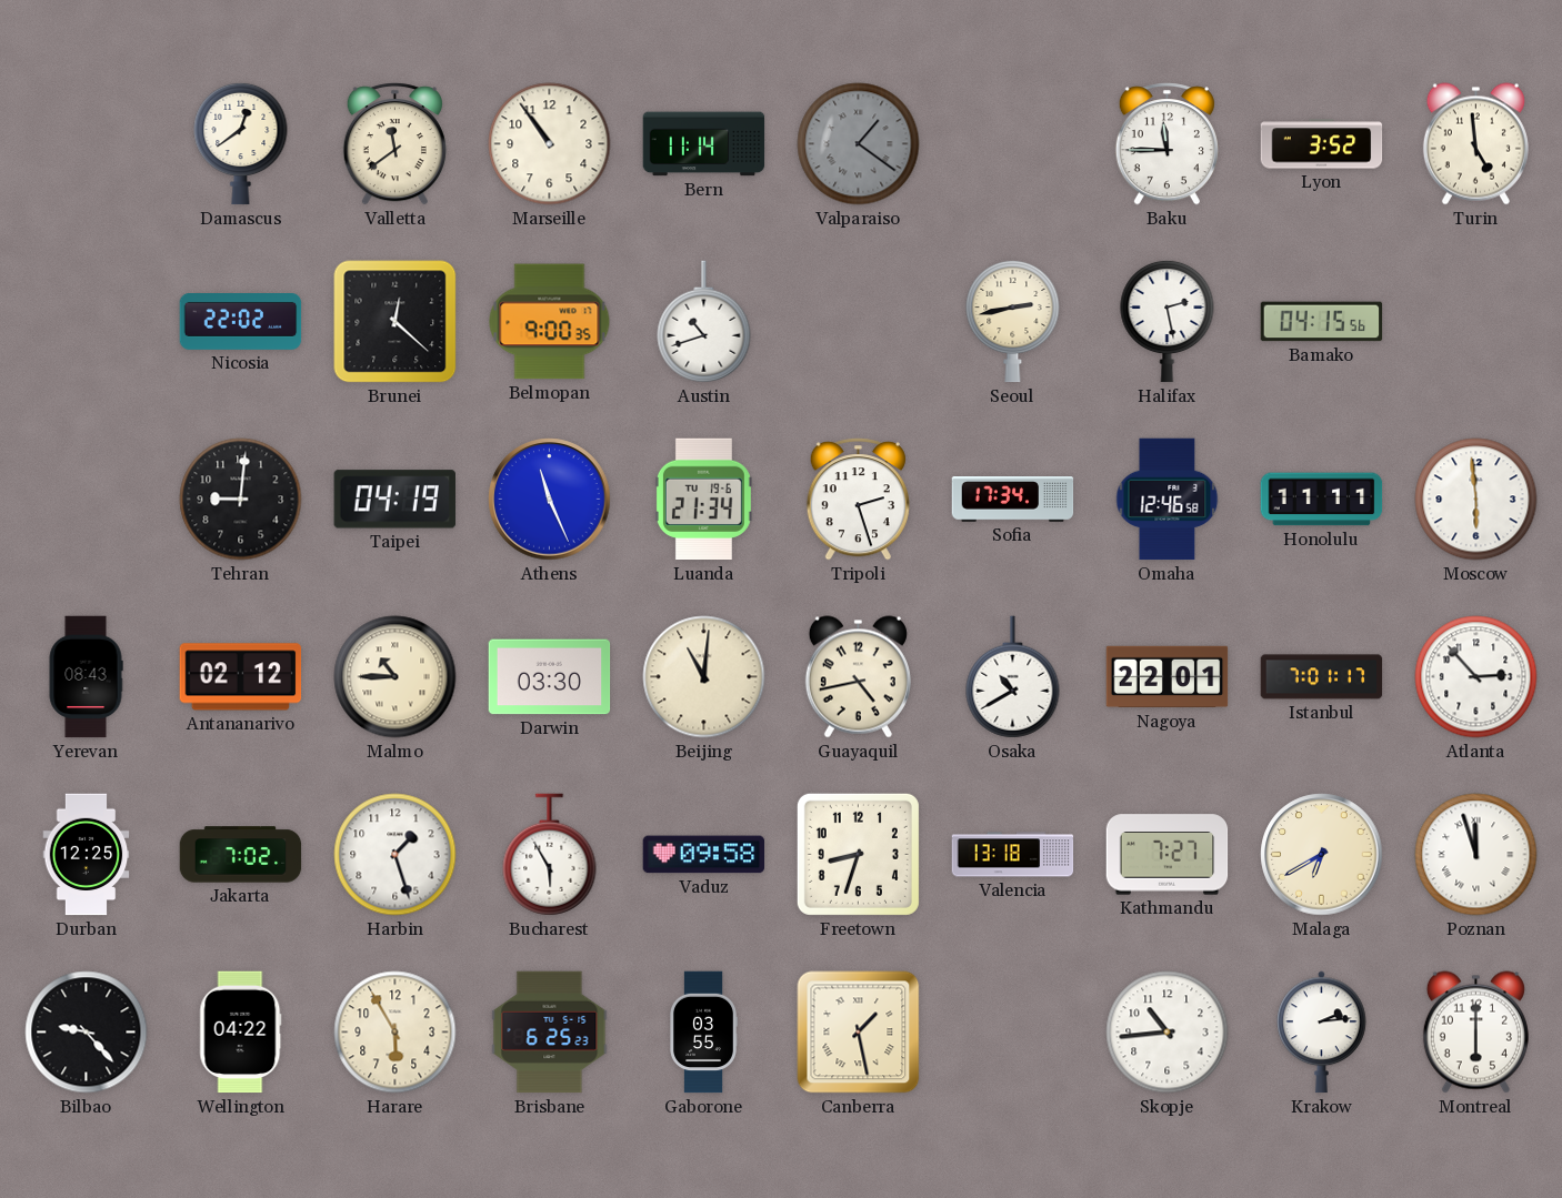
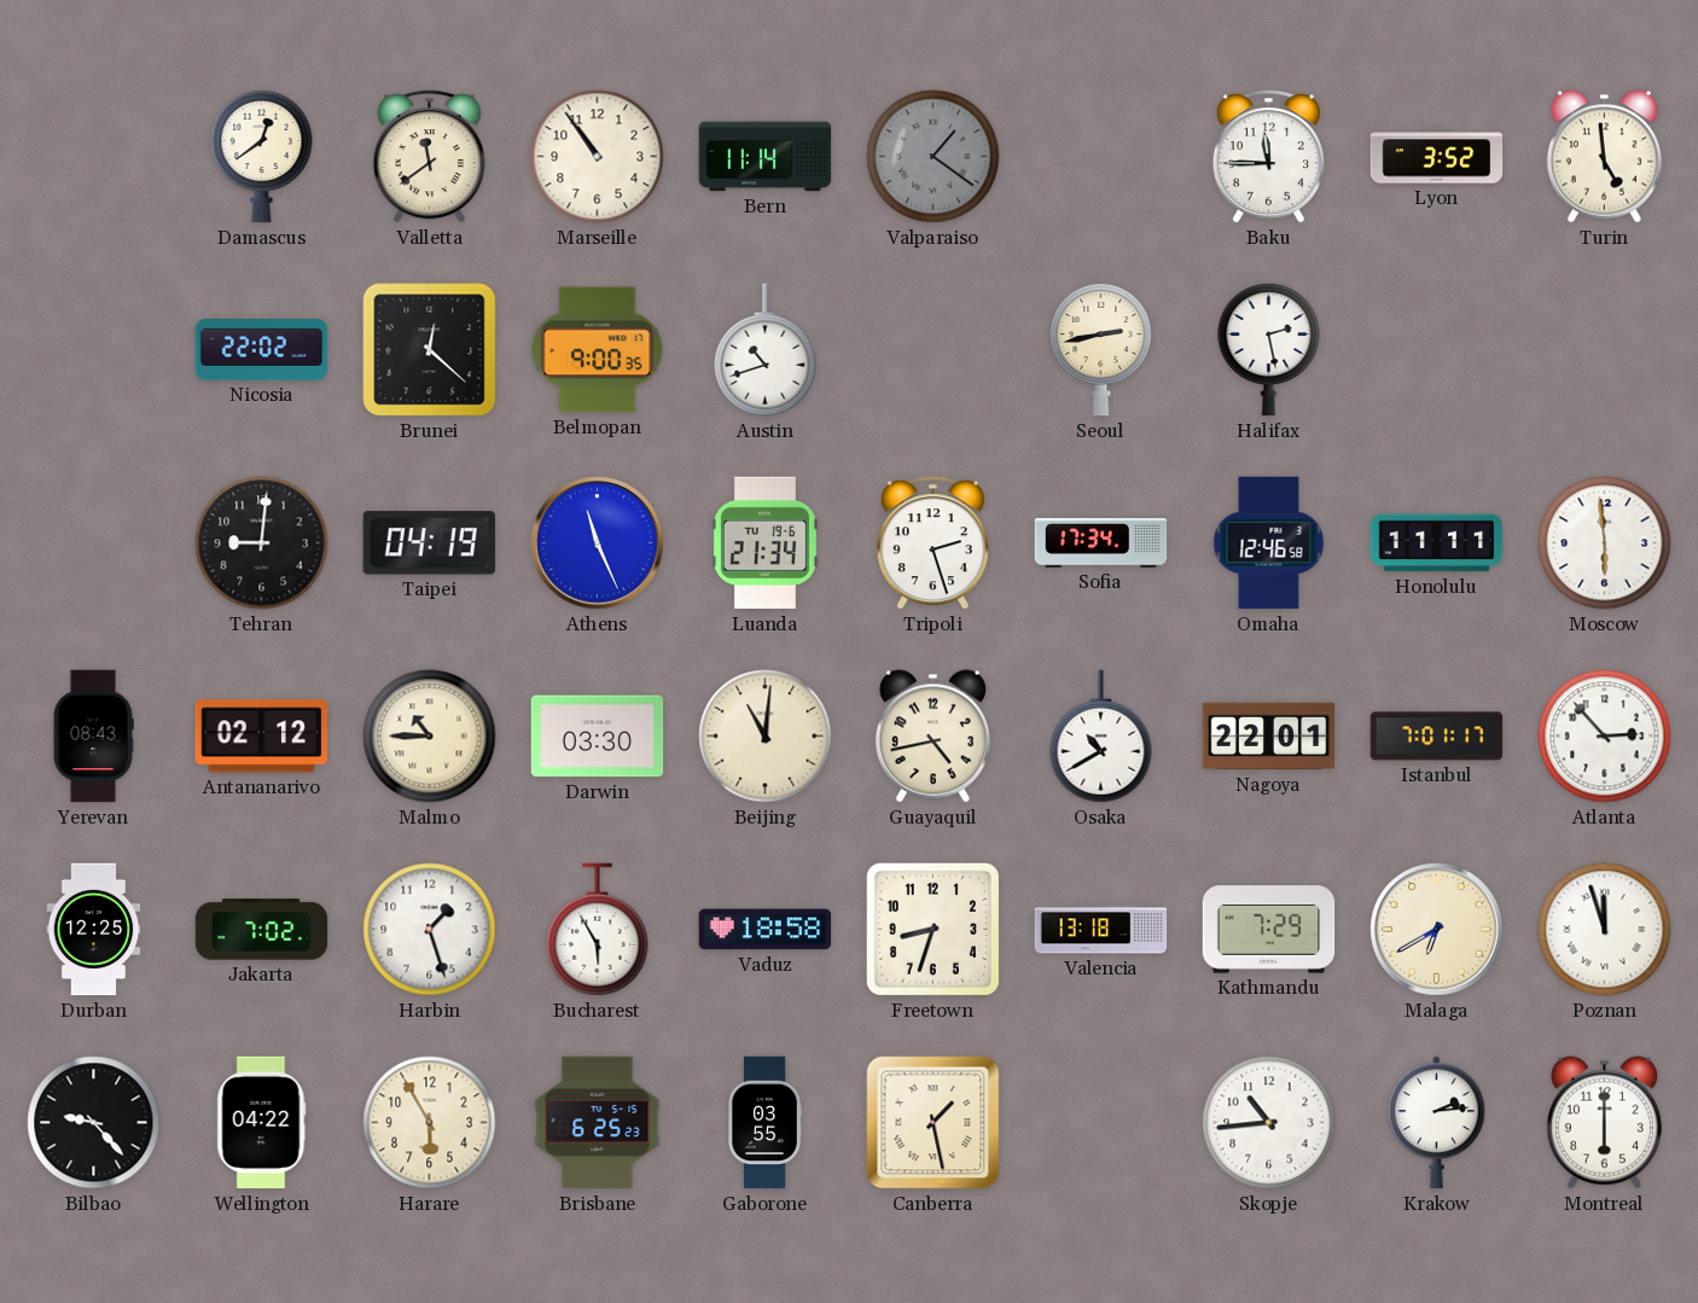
Bamako: 04:15 -> none (1322, 322)
Vaduz: 09:58 -> 18:58 (766, 930)
Kathmandu: 7:27 -> 7:29 (1269, 930)
